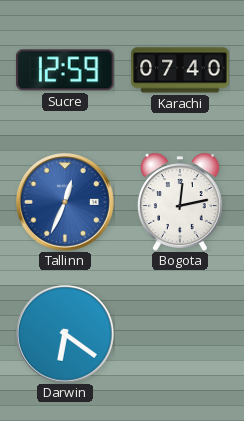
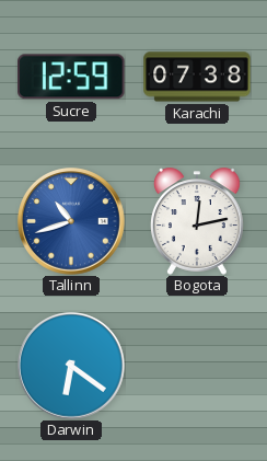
Karachi: 07:40 -> 07:38 (197, 77)
Tallinn: 12:34 -> 10:42 (72, 222)
